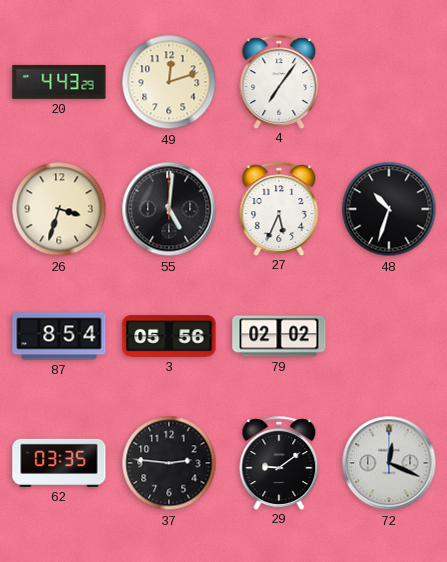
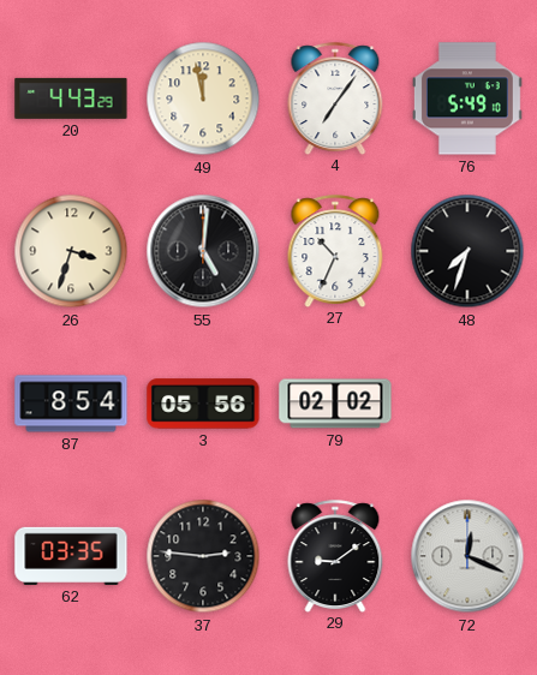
49: 12:12 -> 11:58 (203, 98)
76: none -> 5:49 (467, 98)
27: 5:34 -> 10:34 (335, 251)
48: 10:33 -> 7:33 (467, 251)
